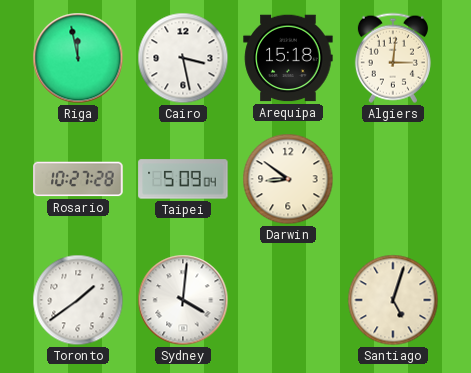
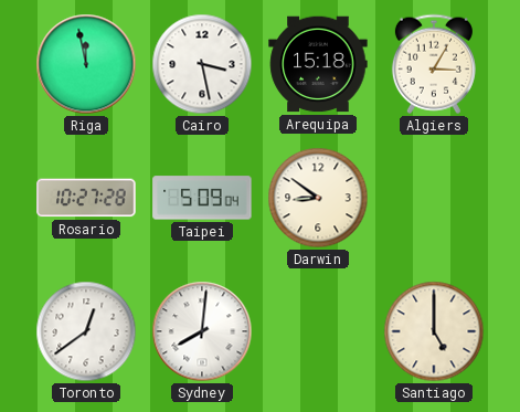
Algiers: 3:01 -> 3:05 (434, 64)
Toronto: 1:39 -> 12:39 (86, 331)
Sydney: 4:01 -> 8:01 (202, 331)
Santiago: 5:03 -> 5:00 (434, 331)
